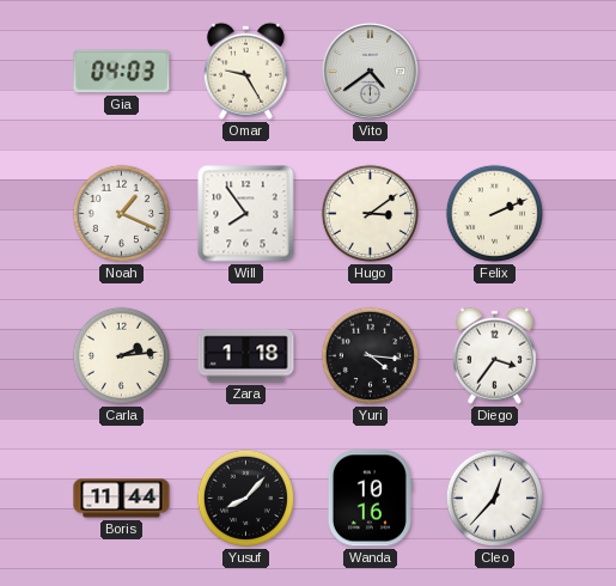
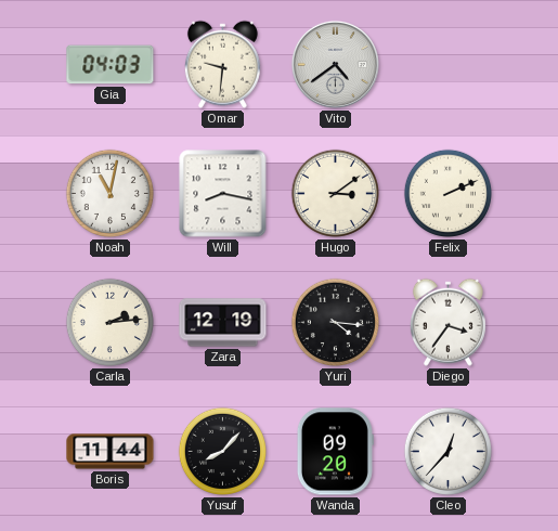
Omar: 9:25 -> 9:31 (222, 64)
Noah: 1:19 -> 11:02 (109, 193)
Will: 7:54 -> 8:17 (223, 194)
Zara: 1:18 -> 12:19 (223, 323)
Wanda: 10:16 -> 09:20 (335, 452)
